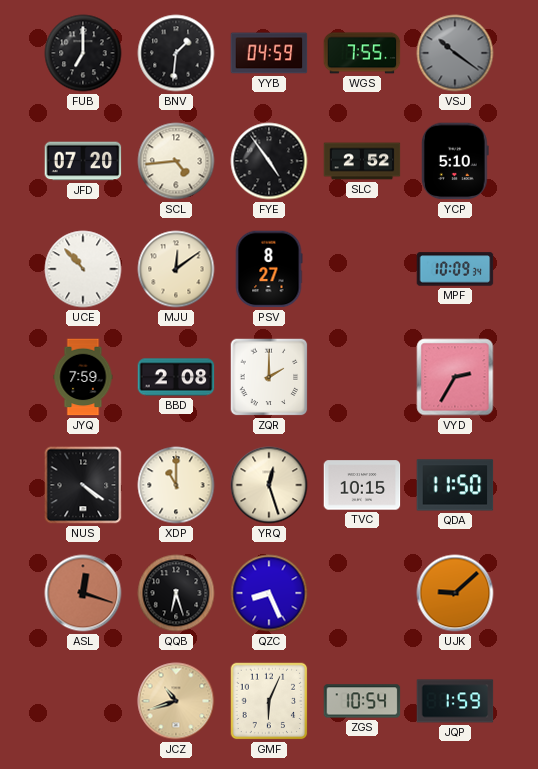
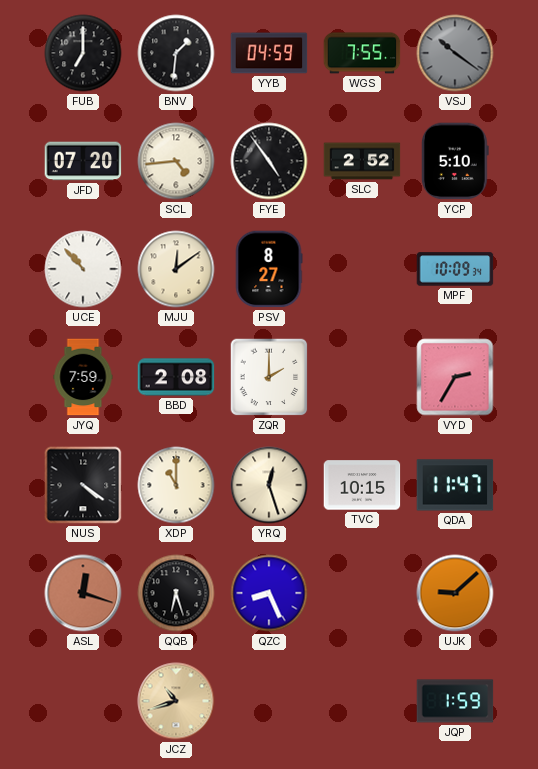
QDA: 11:50 -> 11:47 (455, 485)
GMF: 6:04 -> none (269, 701)
ZGS: 10:54 -> none (362, 701)
